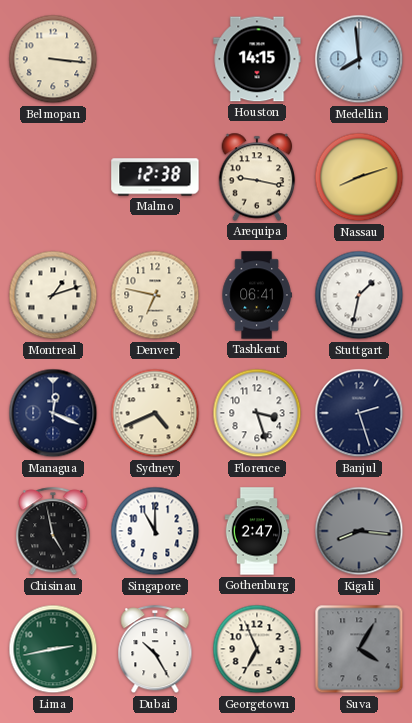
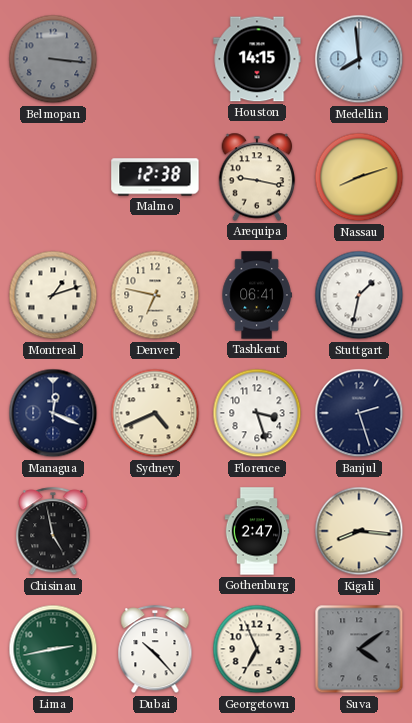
Belmopan dial: cream -> grey (53, 59)
Singapore: 11:00 -> none (155, 531)
Kigali dial: grey -> cream (359, 531)
Dubai: 10:25 -> 10:23 (155, 650)
Suva: 4:05 -> 4:09 (359, 649)
